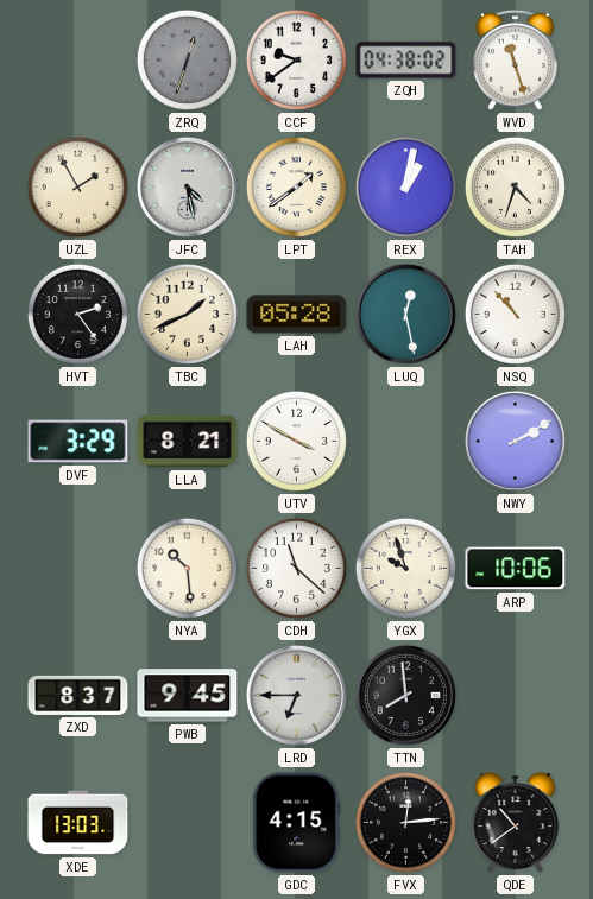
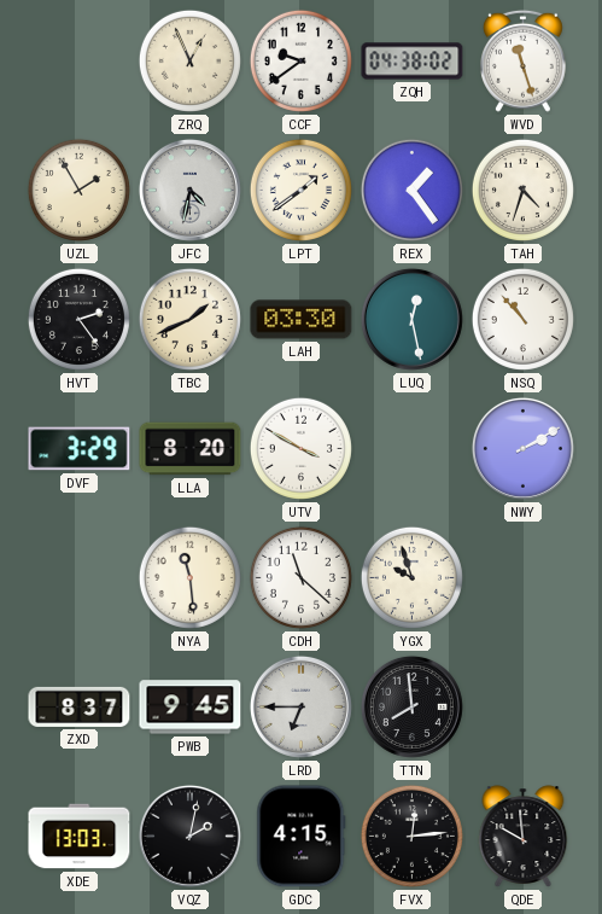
ZRQ: 12:33 -> 12:56 (189, 60)
ZRQ dial: grey -> cream (189, 60)
JFC: 4:28 -> 4:32 (189, 190)
REX: 1:02 -> 1:24 (411, 190)
LAH: 05:28 -> 03:30 (302, 320)
LLA: 8:21 -> 8:20 (191, 449)
NYA: 10:29 -> 11:29 (189, 577)
ARP: 10:06 -> none (516, 569)
VQZ: none -> 2:02 (189, 836)
QDE: 10:39 -> 9:59 (524, 837)
